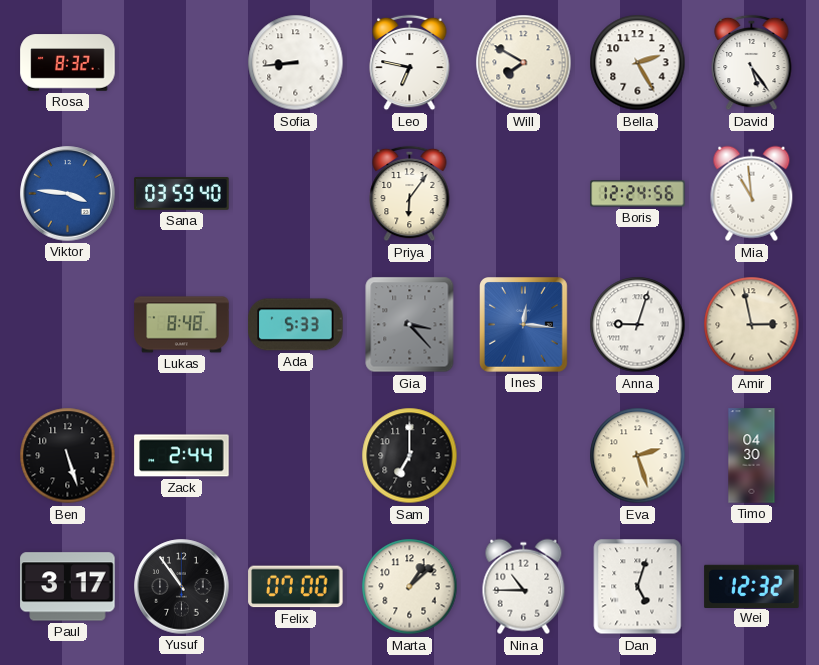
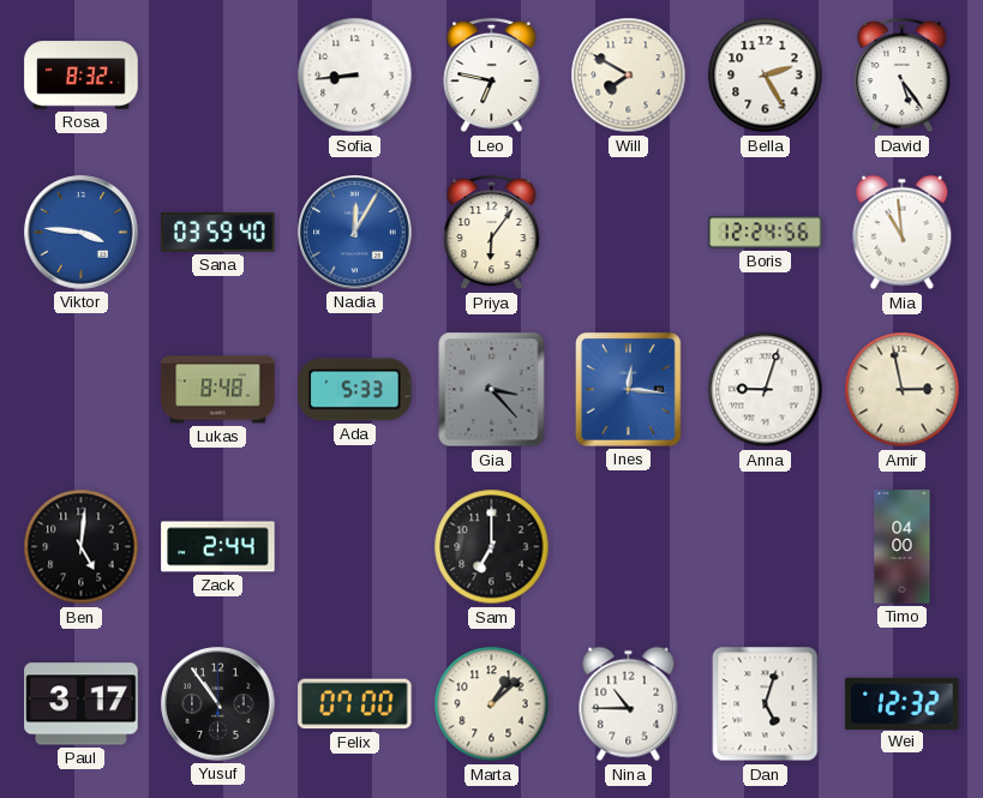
Nadia: none -> 12:05 (355, 233)
Ben: 5:27 -> 5:01 (82, 547)
Eva: 2:27 -> none (638, 456)
Timo: 04:30 -> 04:00 (903, 547)
